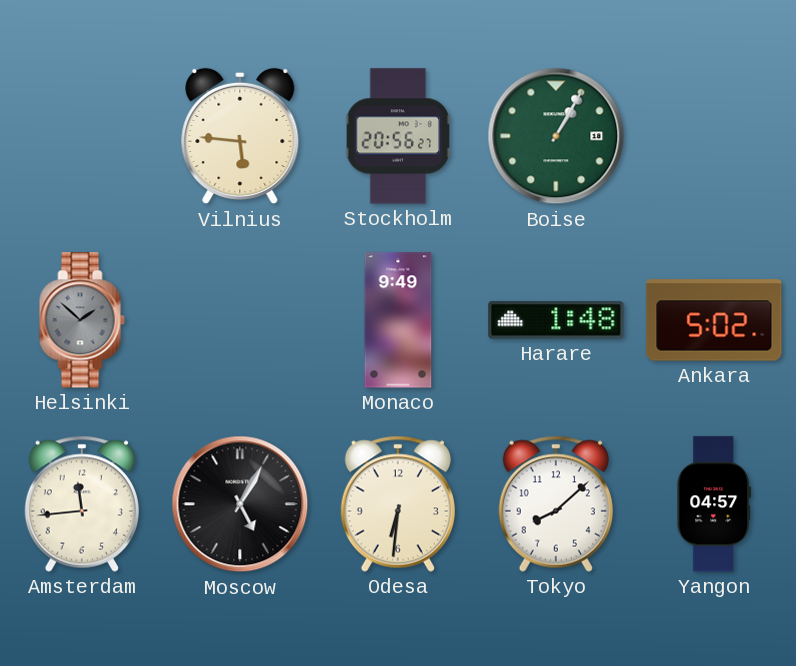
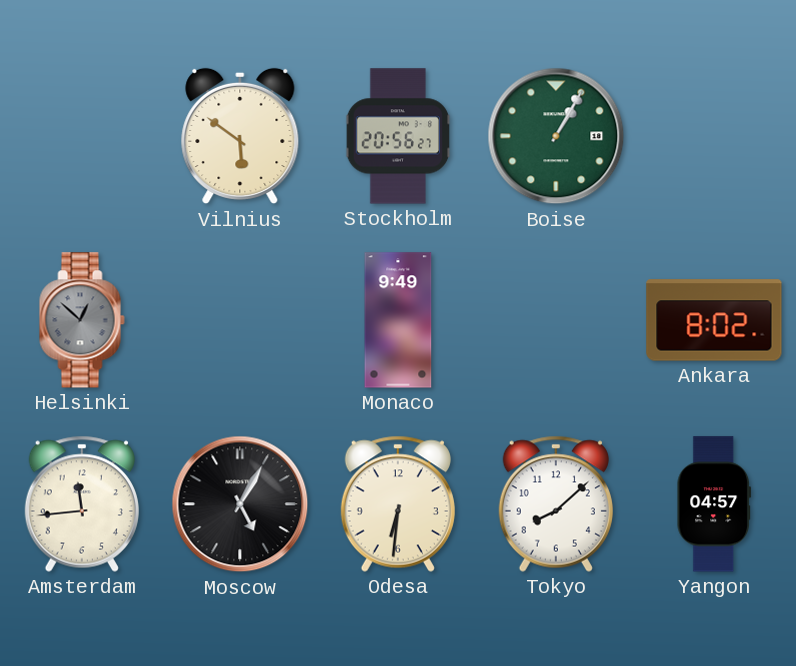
Vilnius: 5:46 -> 5:51 (240, 136)
Helsinki: 1:52 -> 12:52 (82, 320)
Harare: 1:48 -> none (556, 320)
Ankara: 5:02 -> 8:02 (714, 320)
